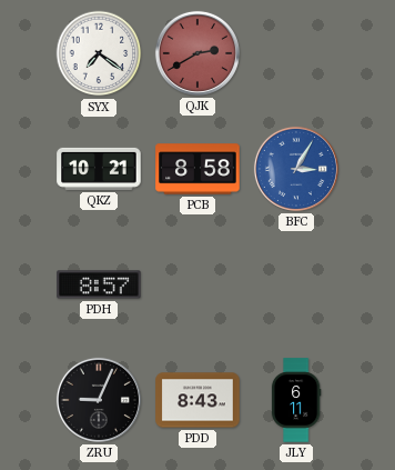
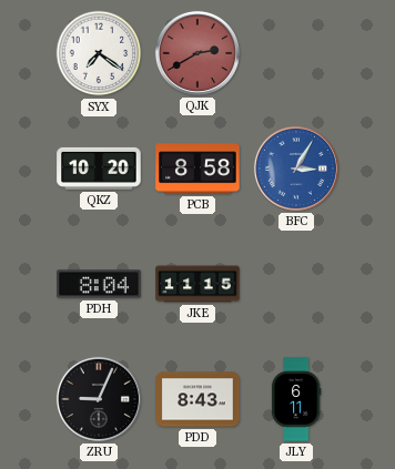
QKZ: 10:21 -> 10:20 (99, 169)
PDH: 8:57 -> 8:04 (99, 284)
JKE: none -> 11:15 (197, 284)
